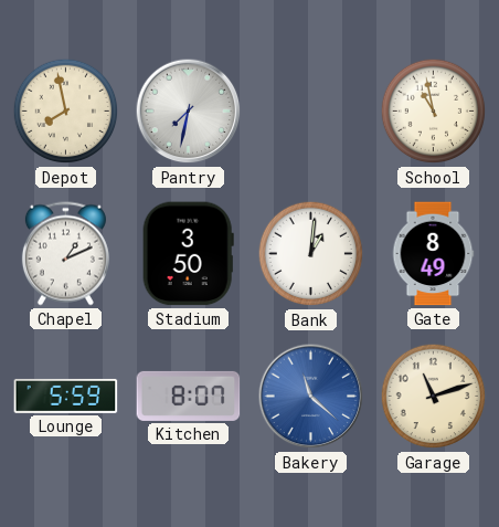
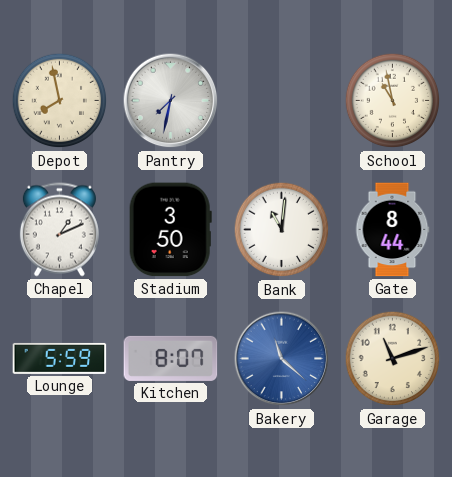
Bank: 1:01 -> 11:01 (282, 230)
Gate: 8:49 -> 8:44 (392, 230)
